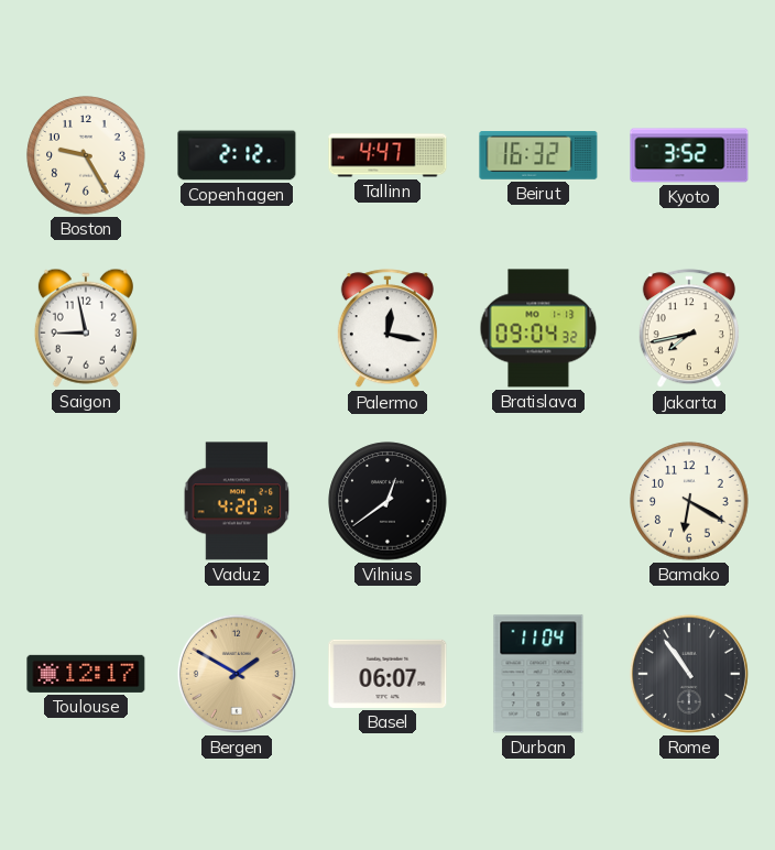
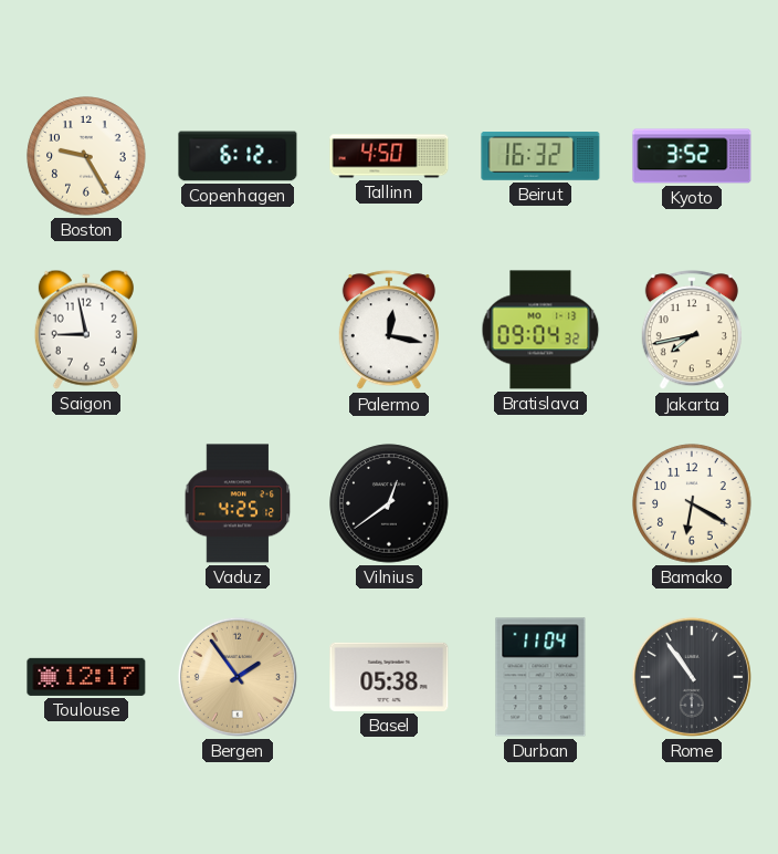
Copenhagen: 2:12 -> 6:12 (238, 156)
Tallinn: 4:47 -> 4:50 (389, 156)
Vaduz: 4:20 -> 4:25 (238, 503)
Bergen: 1:50 -> 1:54 (238, 677)
Basel: 06:07 -> 05:38 (389, 677)
